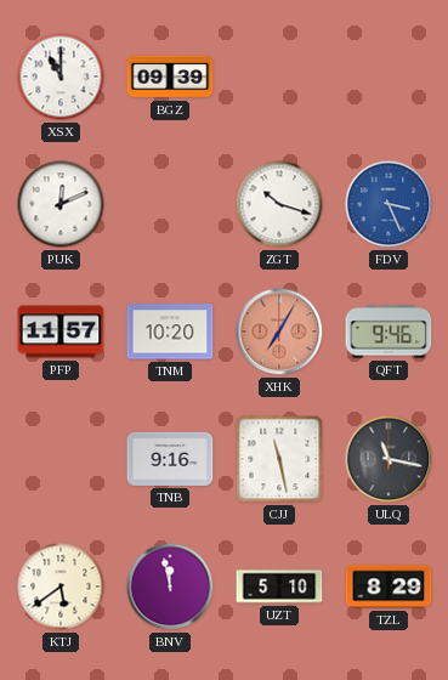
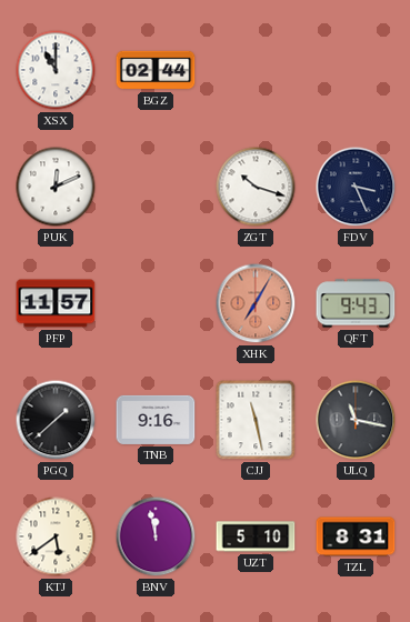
BGZ: 09:39 -> 02:44 (156, 70)
FDV dial: blue -> navy (356, 187)
TNM: 10:20 -> none (170, 331)
QFT: 9:46 -> 9:43 (356, 303)
PGQ: none -> 1:38 (56, 420)
TZL: 8:29 -> 8:31 (356, 536)
